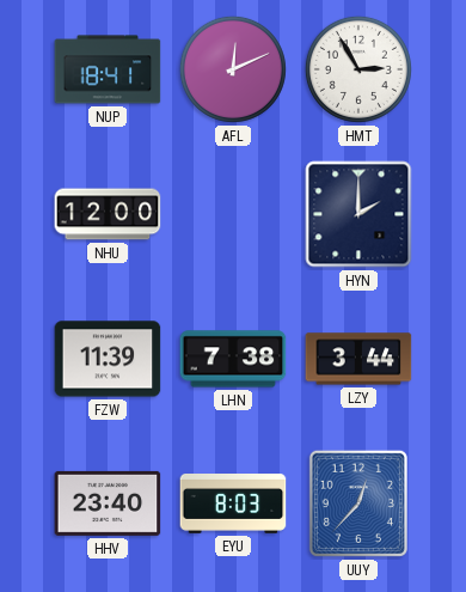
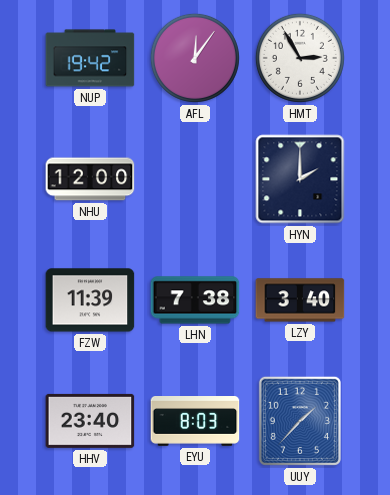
NUP: 18:41 -> 19:42 (90, 58)
AFL: 12:11 -> 12:06 (195, 58)
LZY: 3:44 -> 3:40 (300, 300)
UUY: 12:37 -> 1:37 (300, 421)
